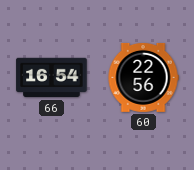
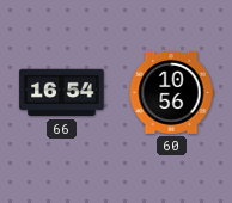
60: 22:56 -> 10:56 (171, 92)
